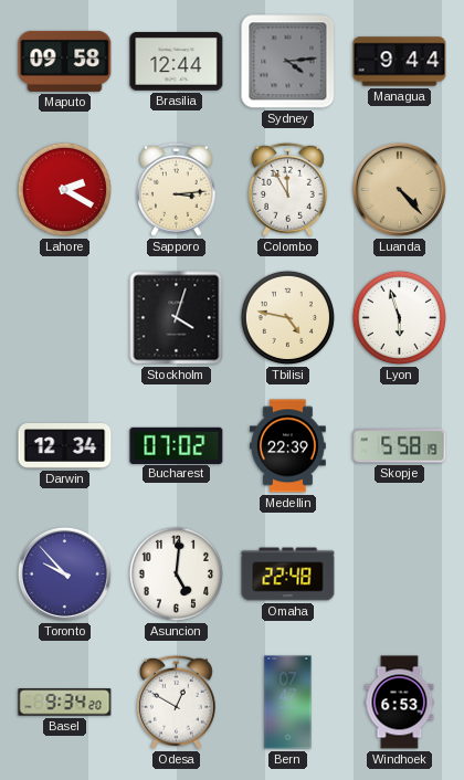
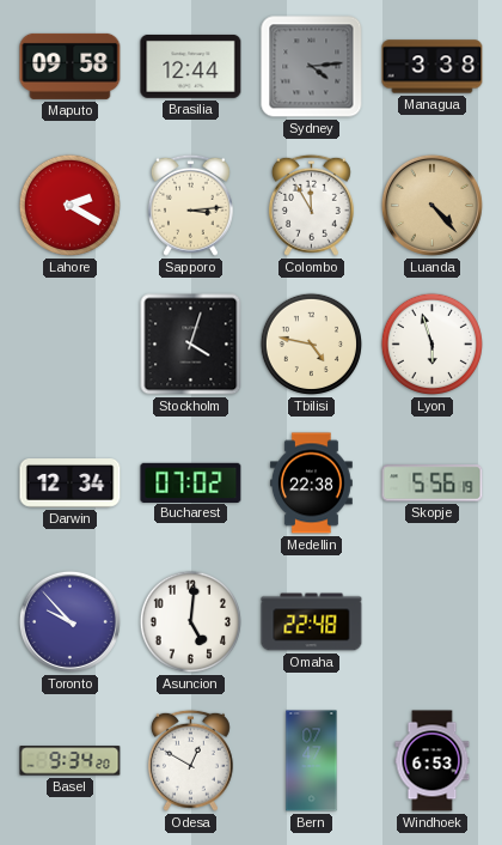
Managua: 9:44 -> 3:38 (433, 67)
Medellin: 22:39 -> 22:38 (311, 484)
Skopje: 5:58 -> 5:56 (433, 484)
